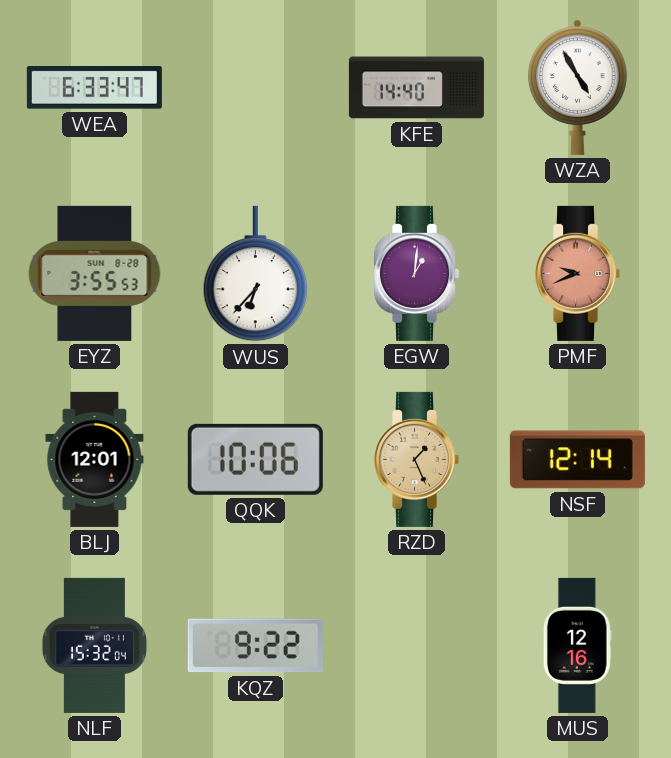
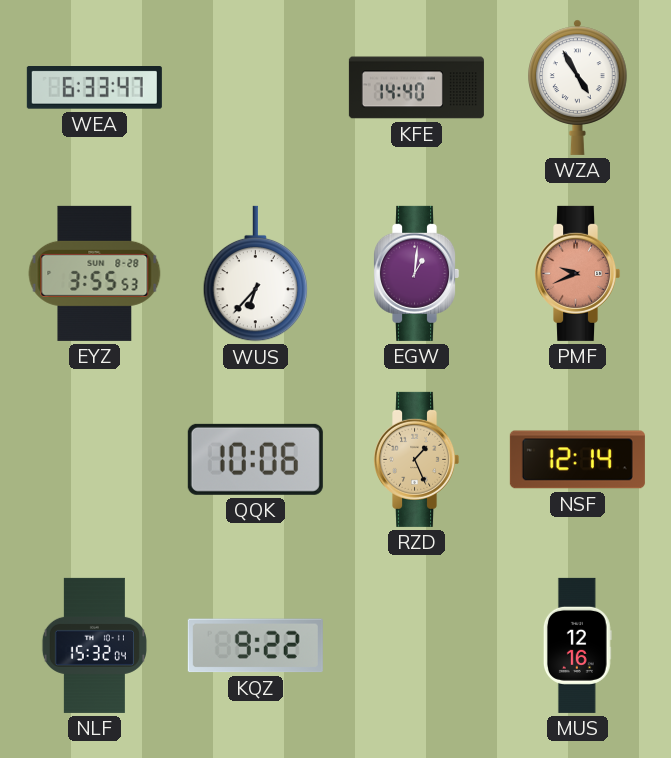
BLJ: 12:01 -> none (95, 459)
